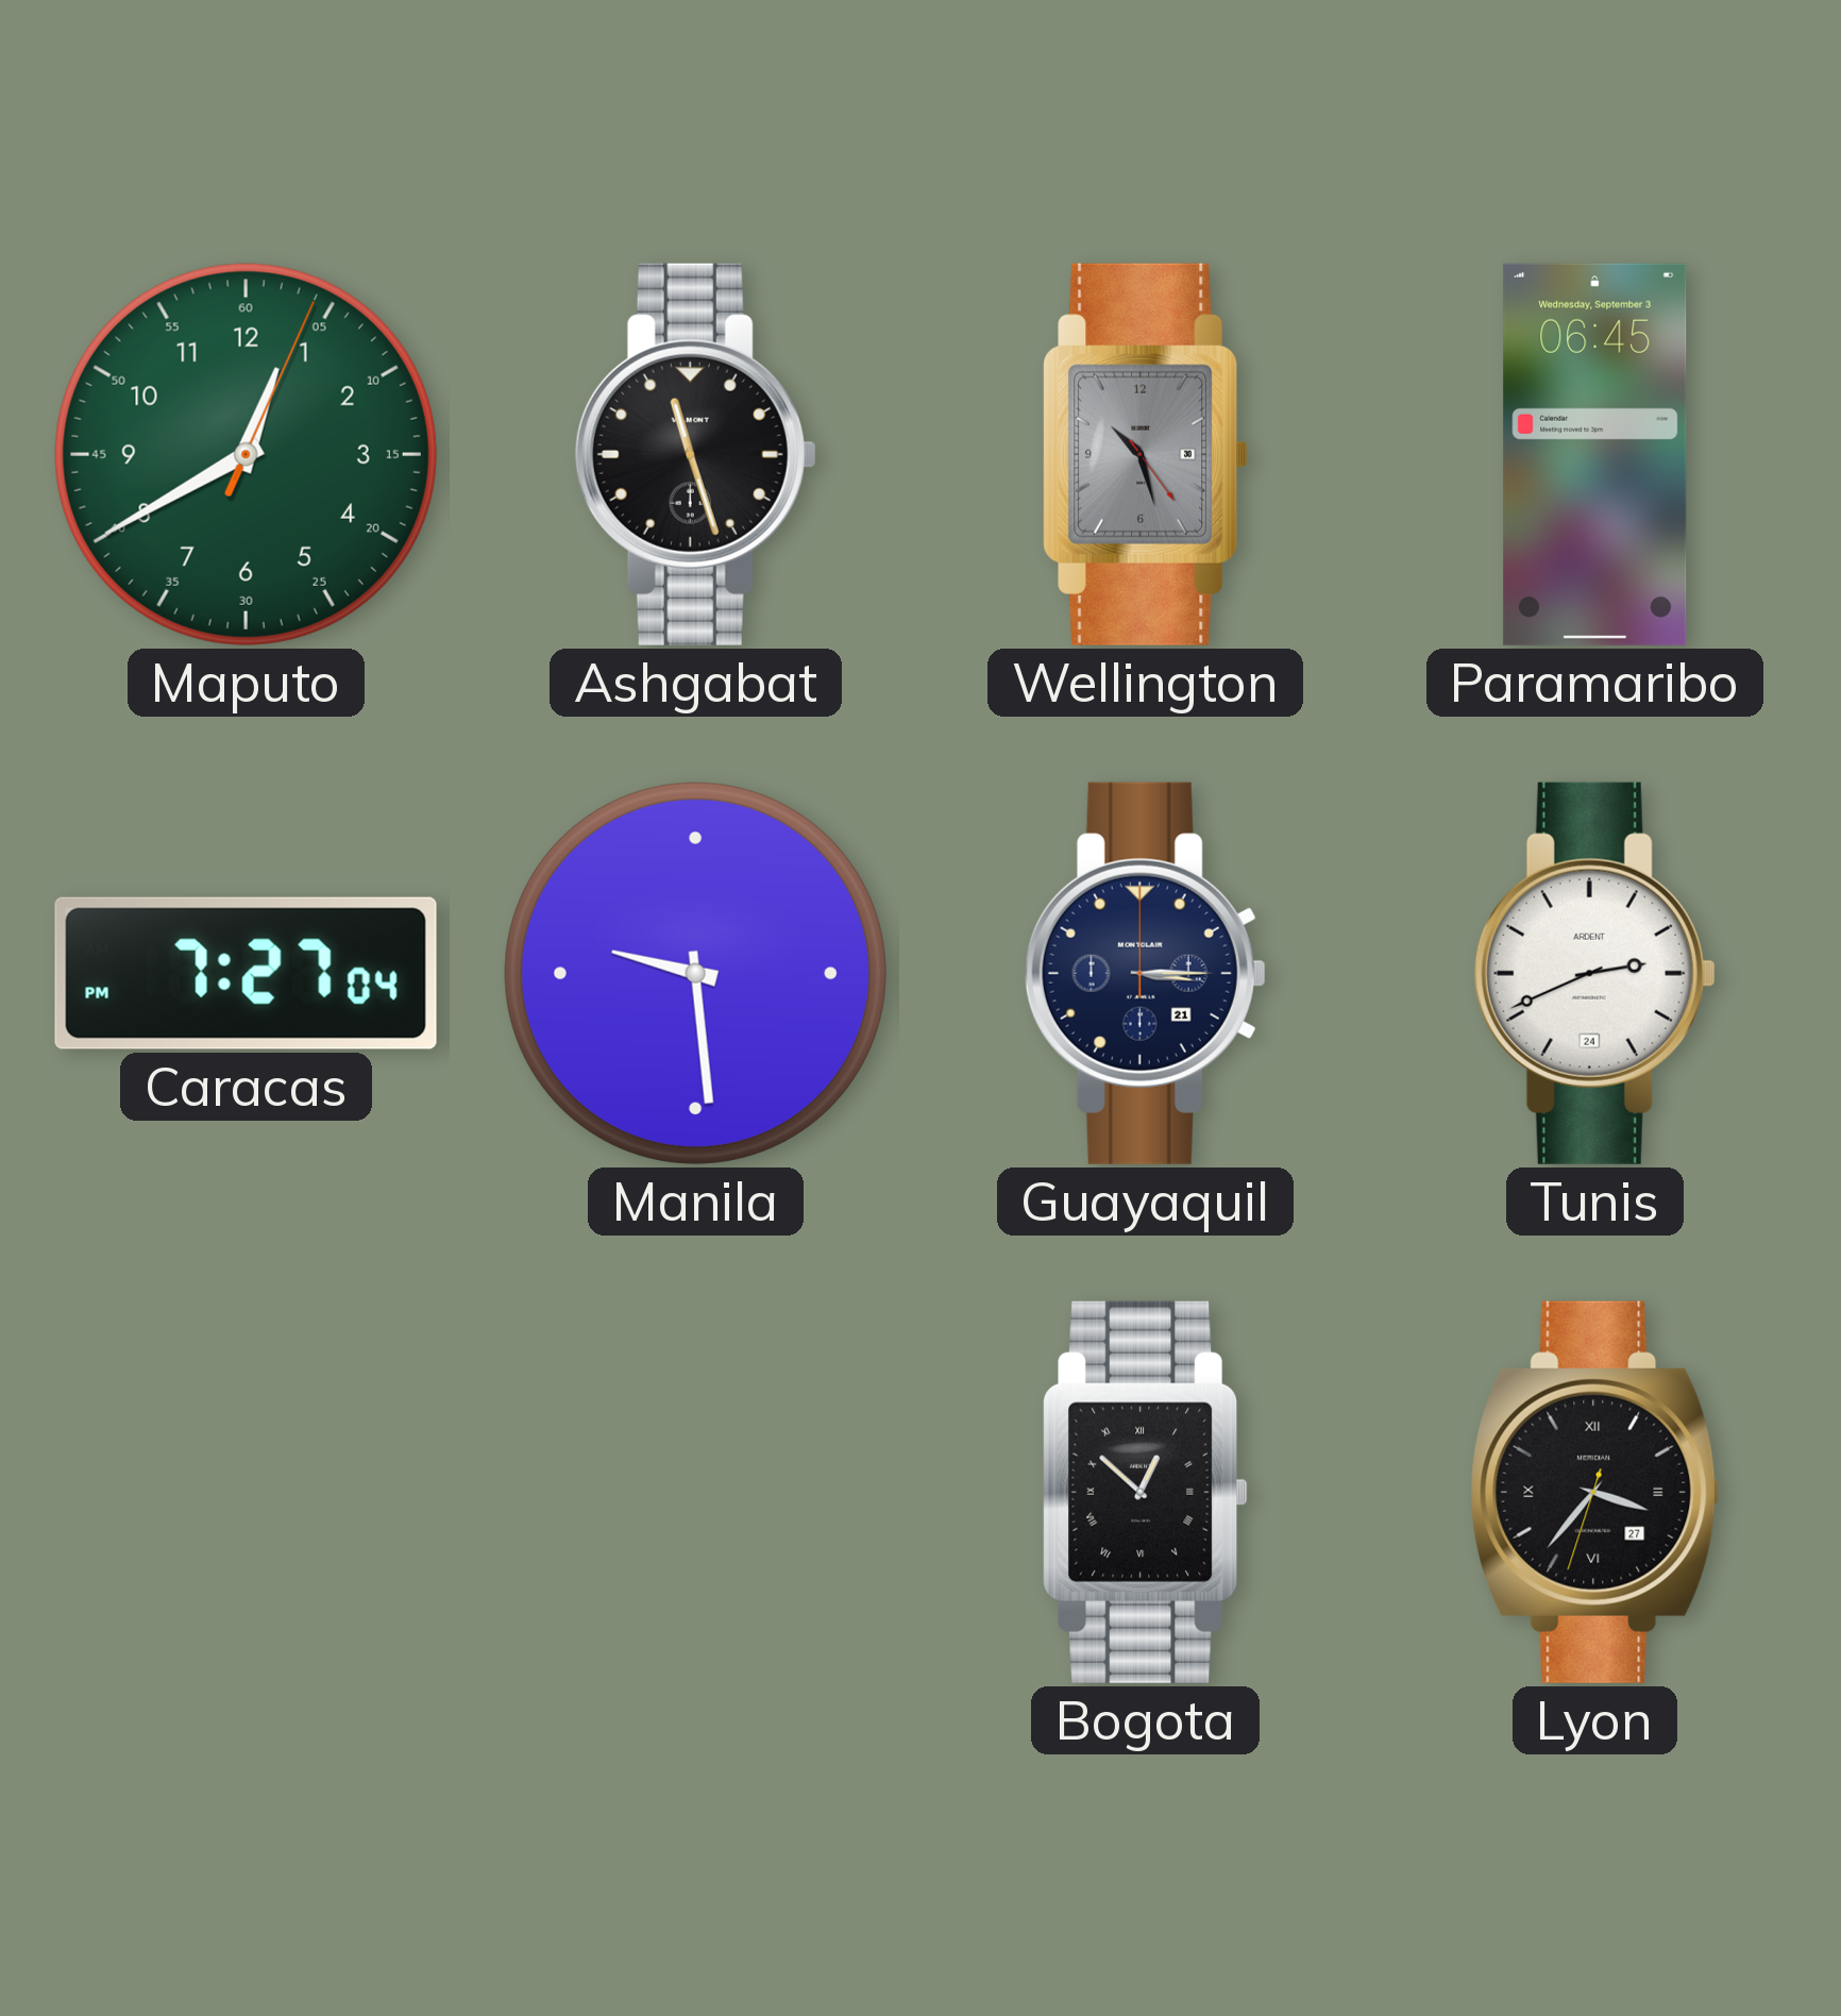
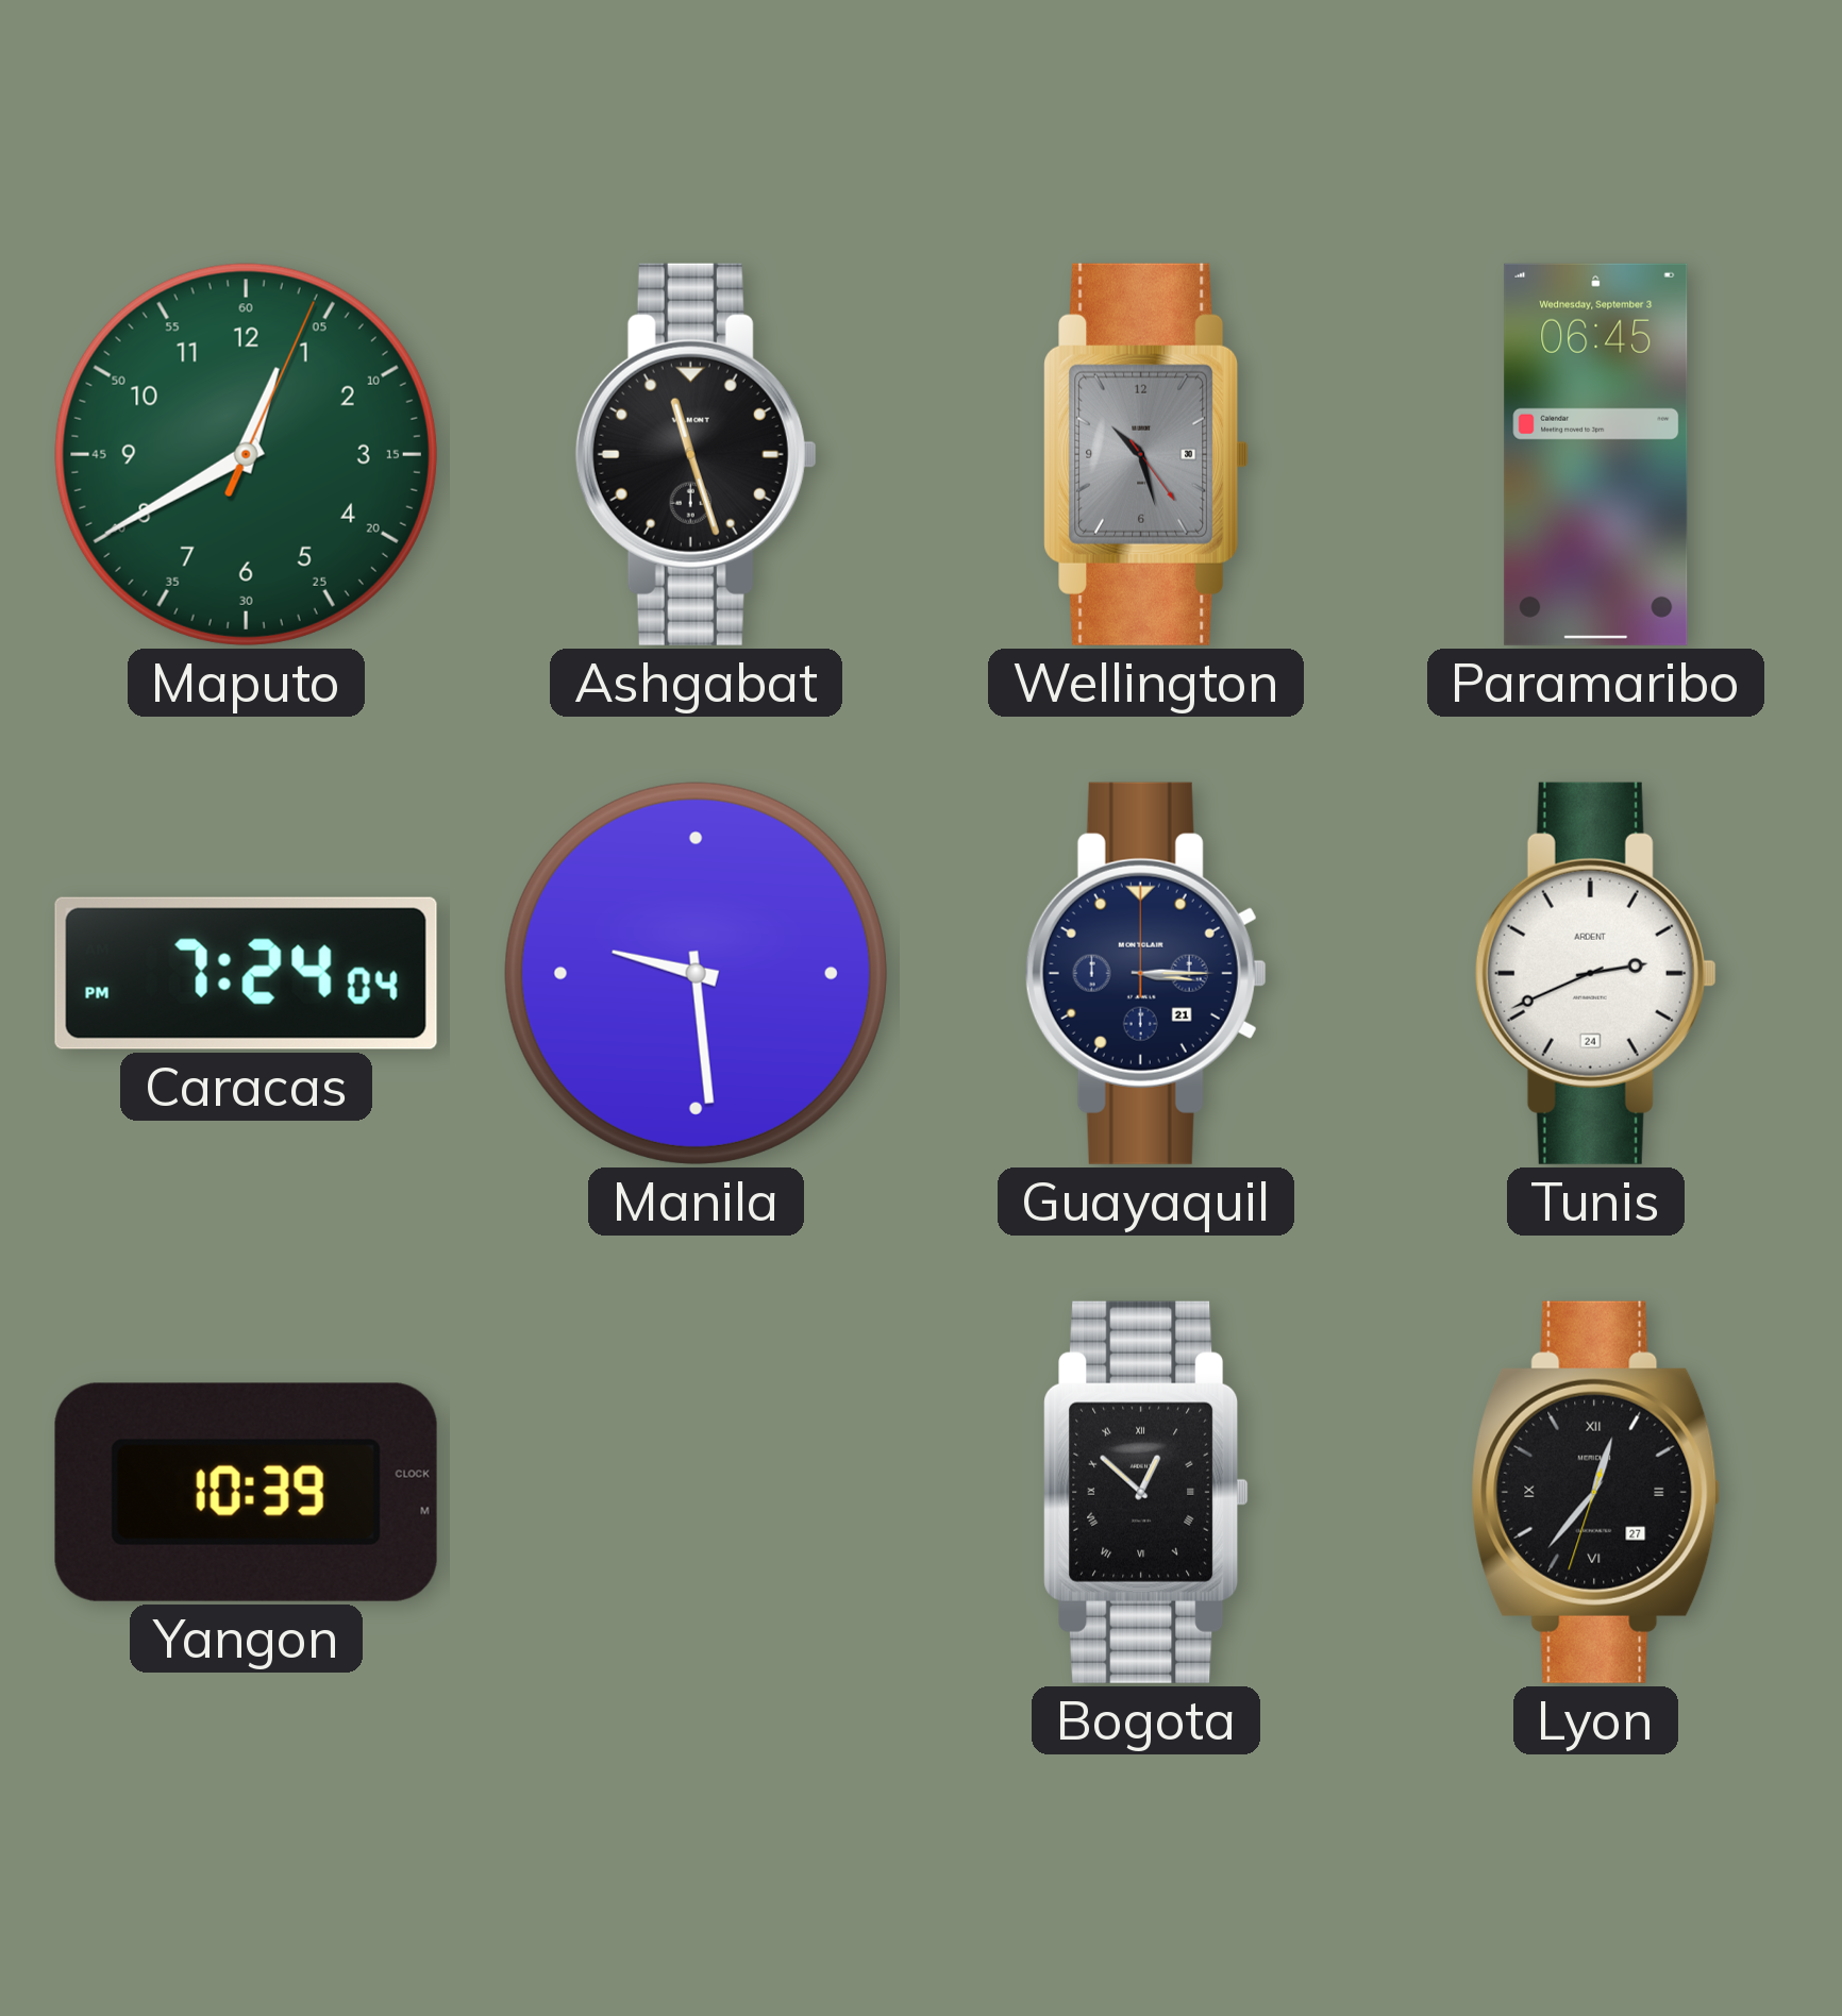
Caracas: 7:27 -> 7:24 (246, 973)
Yangon: none -> 10:39 (246, 1492)
Lyon: 3:36 -> 12:36 (1596, 1492)
